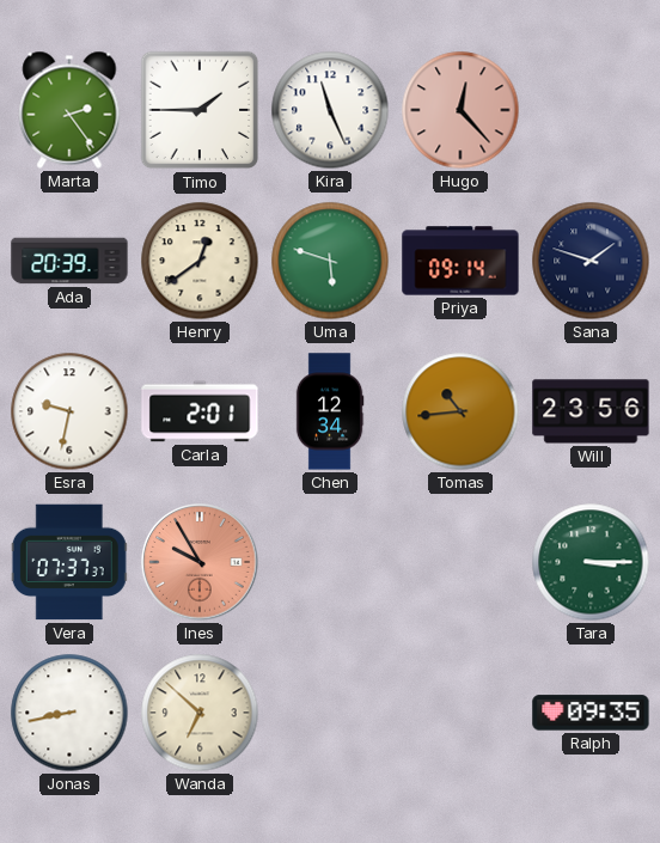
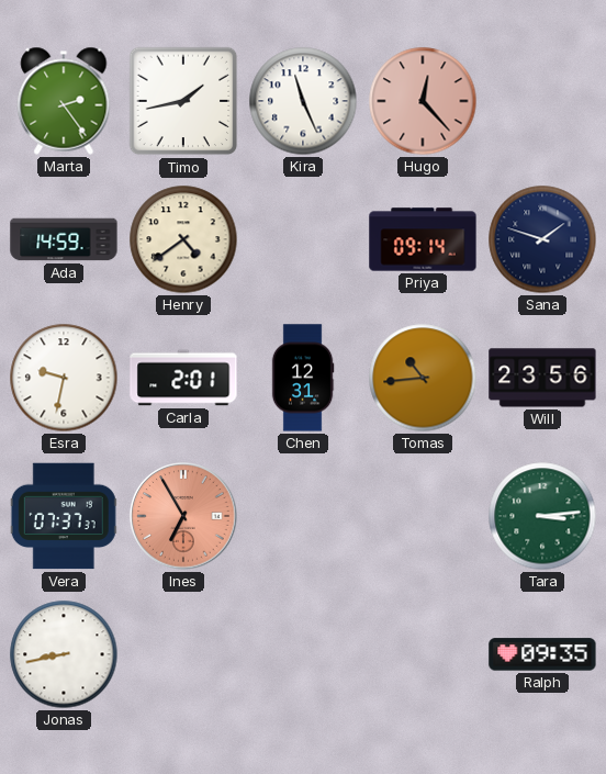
Timo: 1:45 -> 1:43 (183, 101)
Ada: 20:39 -> 14:59 (64, 239)
Henry: 12:39 -> 4:39 (183, 239)
Uma: 5:48 -> none (330, 261)
Chen: 12:34 -> 12:31 (303, 378)
Ines: 9:55 -> 6:55 (183, 516)
Tara: 3:15 -> 3:14 (542, 516)
Wanda: 6:52 -> none (200, 713)
